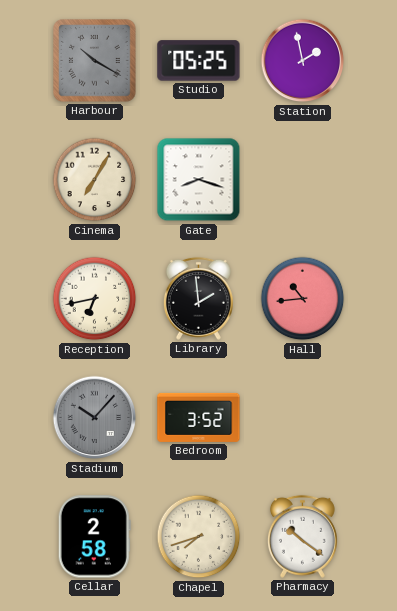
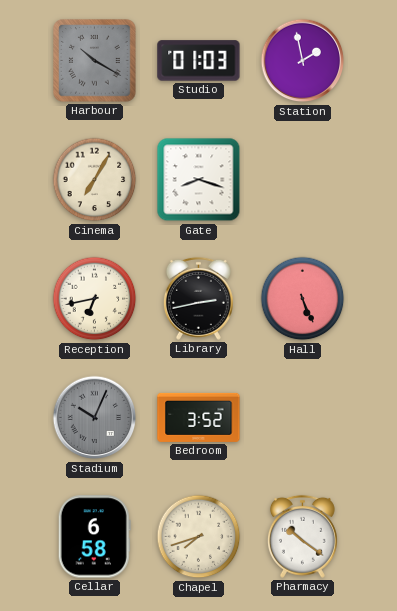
Studio: 05:25 -> 01:03 (199, 61)
Library: 1:59 -> 2:43 (198, 298)
Hall: 10:44 -> 5:26 (303, 299)
Stadium: 10:07 -> 10:04 (95, 418)
Cellar: 2:58 -> 6:58 (94, 537)
